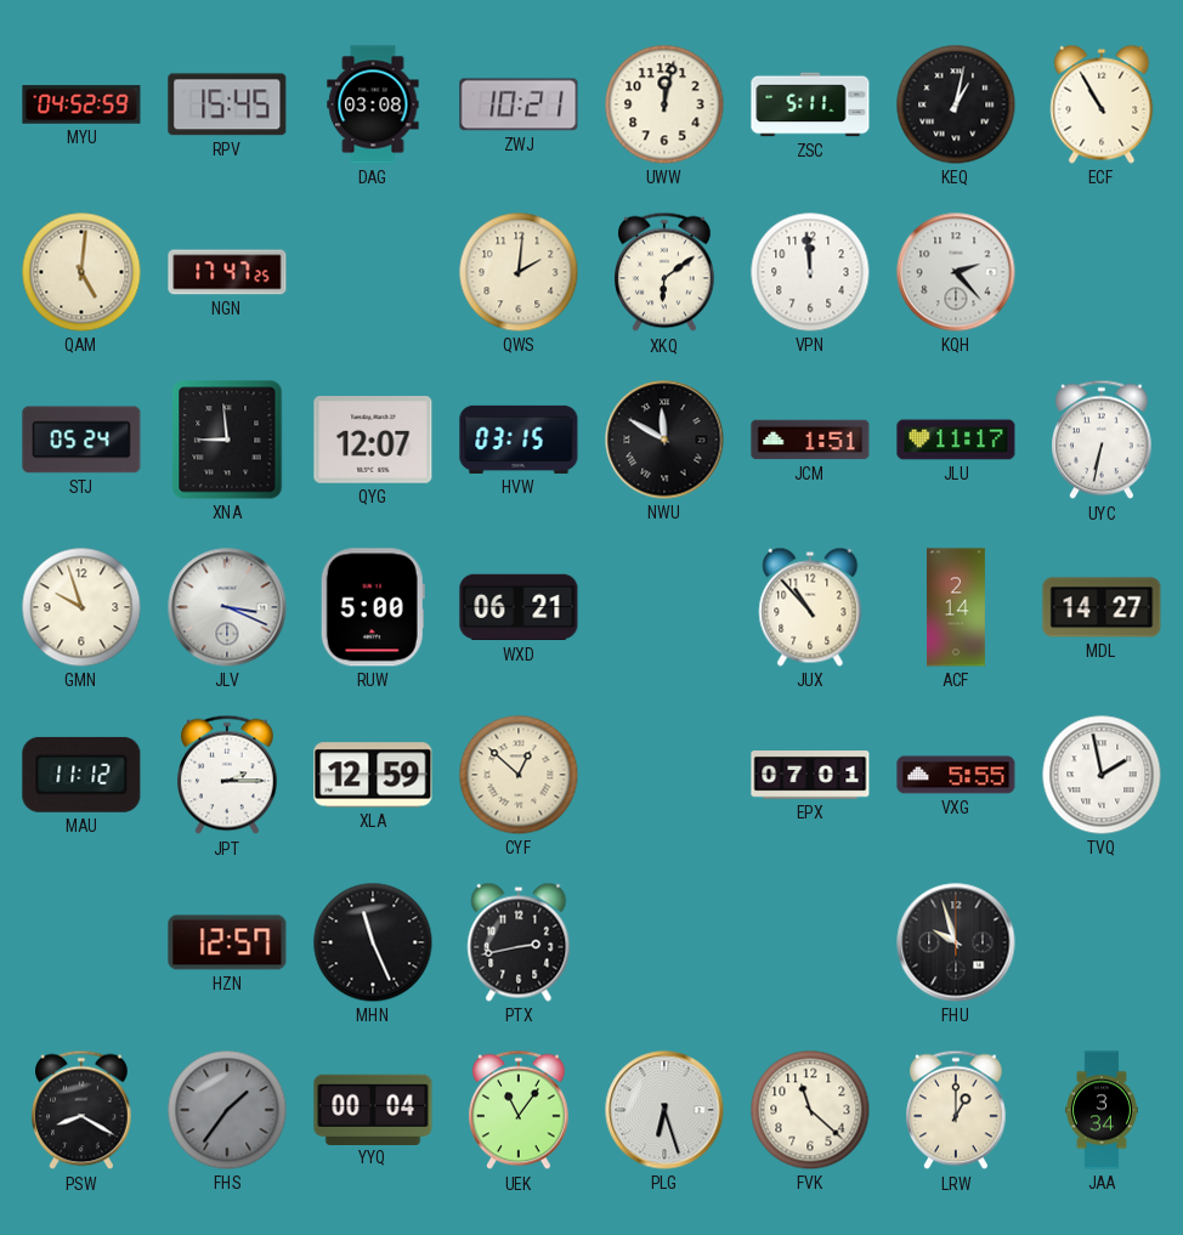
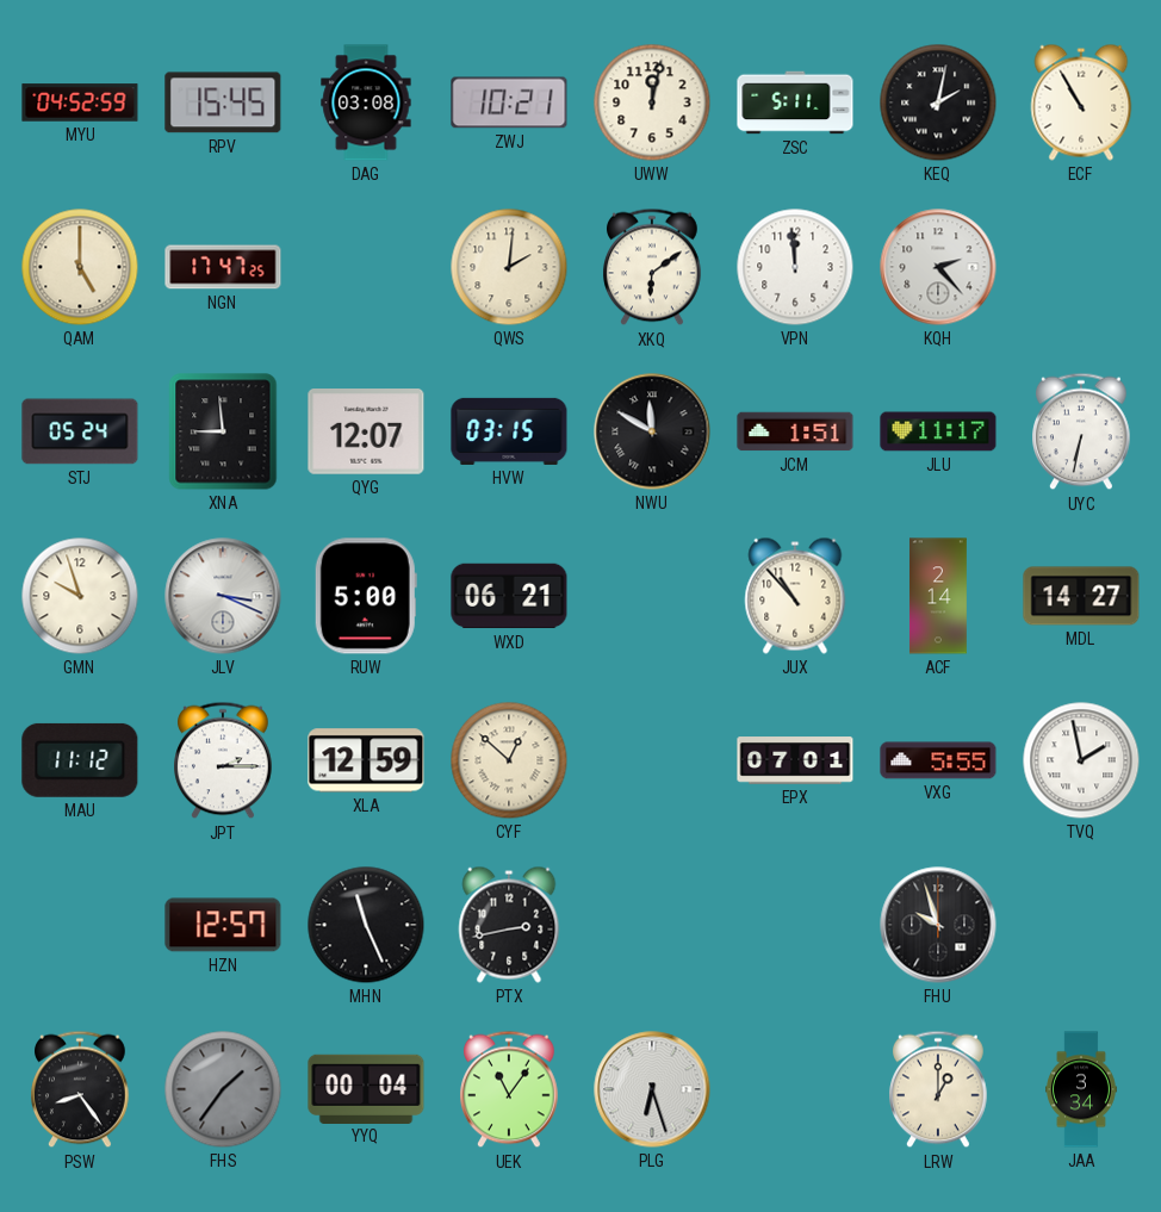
KEQ: 1:02 -> 2:02 (938, 102)
QAM: 5:01 -> 5:00 (80, 267)
PSW: 8:20 -> 8:24 (81, 1089)
FVK: 11:22 -> none (810, 1110)
